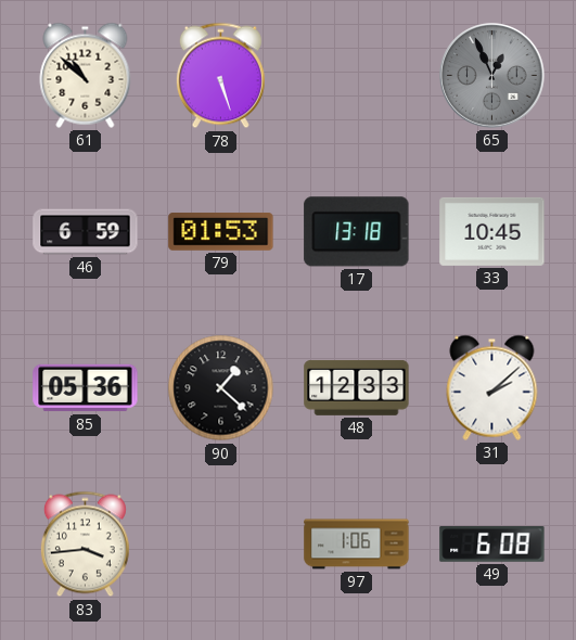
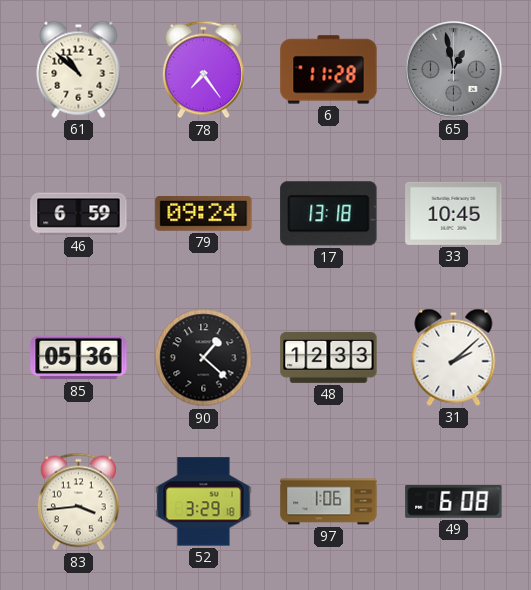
78: 5:27 -> 7:24 (203, 70)
6: none -> 11:28 (329, 70)
65: 12:56 -> 12:58 (454, 70)
79: 01:53 -> 09:24 (204, 214)
52: none -> 3:29 (204, 502)
